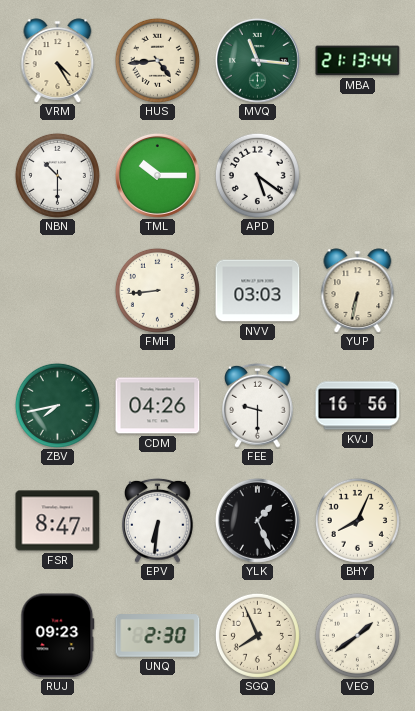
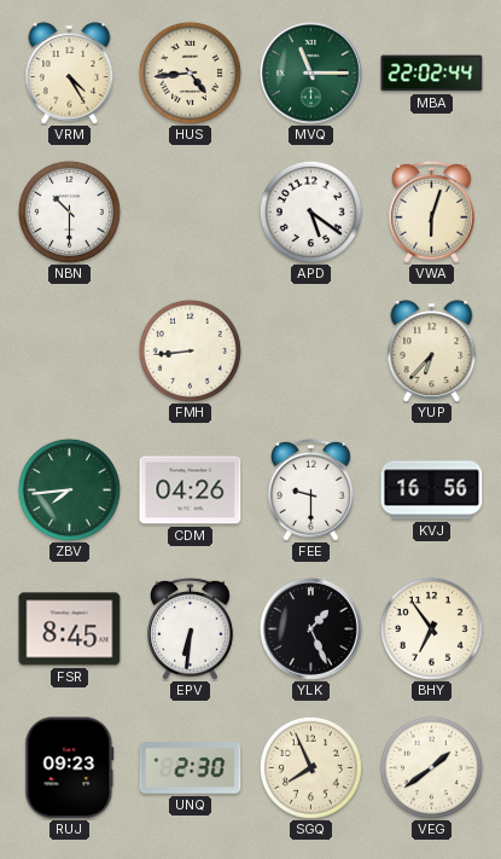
MVQ: 11:16 -> 11:15 (310, 72)
MBA: 21:13 -> 22:02 (432, 74)
TML: 10:15 -> none (157, 175)
VWA: none -> 6:03 (432, 211)
NVV: 03:03 -> none (258, 291)
YUP: 6:32 -> 6:37 (432, 352)
ZBV: 7:43 -> 7:44 (69, 489)
FSR: 8:47 -> 8:45 (70, 629)
BHY: 8:04 -> 6:54 (431, 628)
